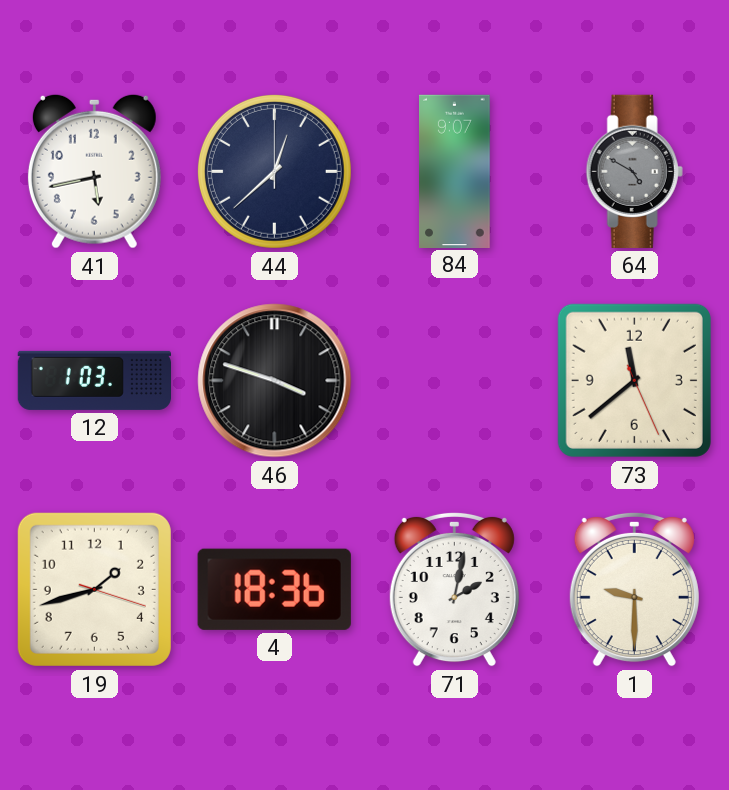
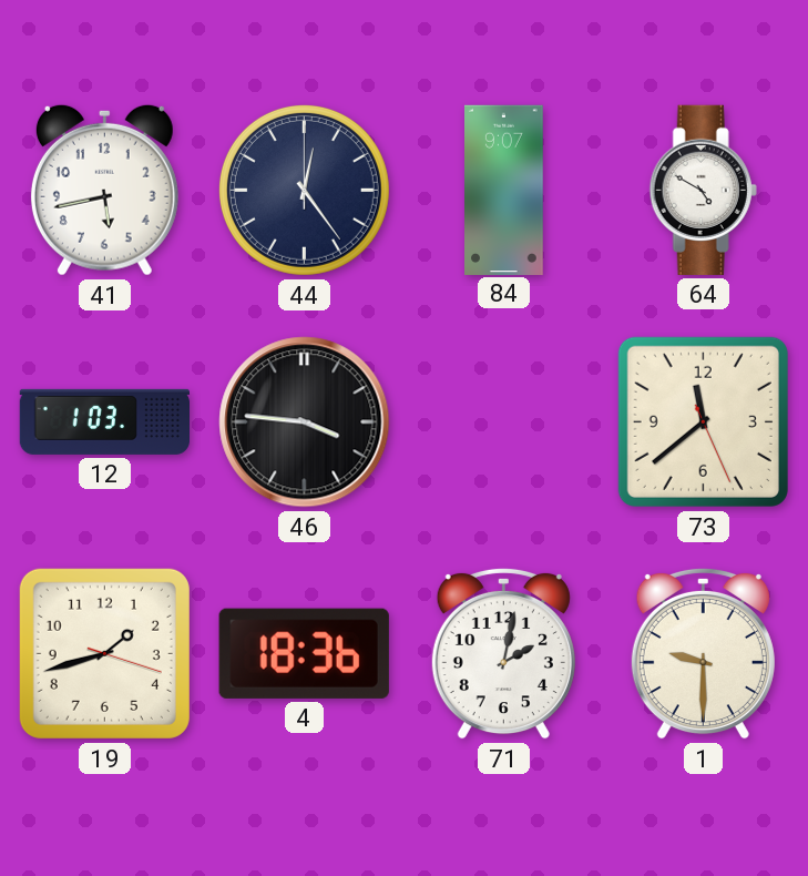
44: 12:38 -> 12:24 (304, 190)
64 dial: grey -> white (703, 190)
46: 3:48 -> 3:46 (305, 422)
